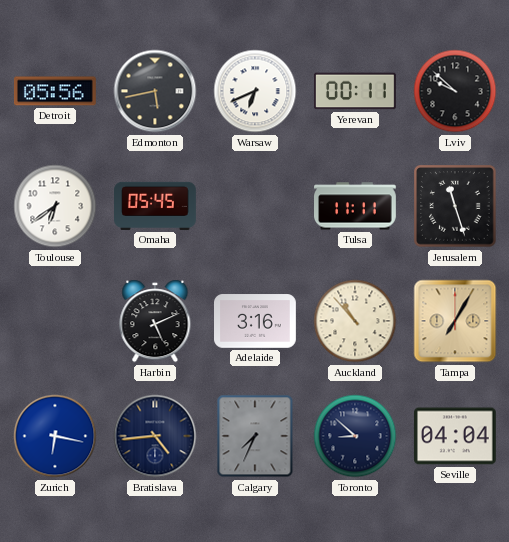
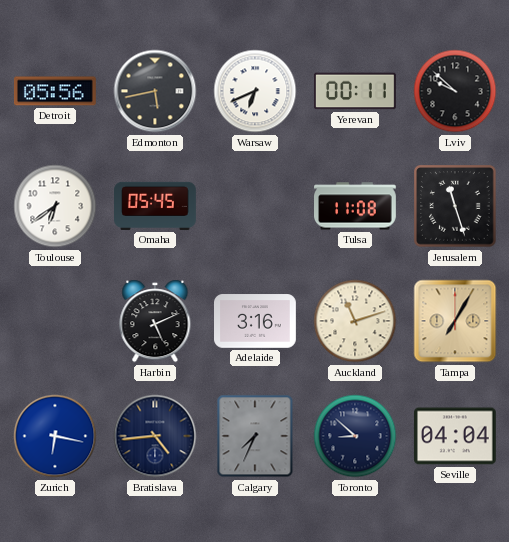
Tulsa: 11:11 -> 11:08 (356, 206)
Auckland: 10:53 -> 11:12 (355, 321)
